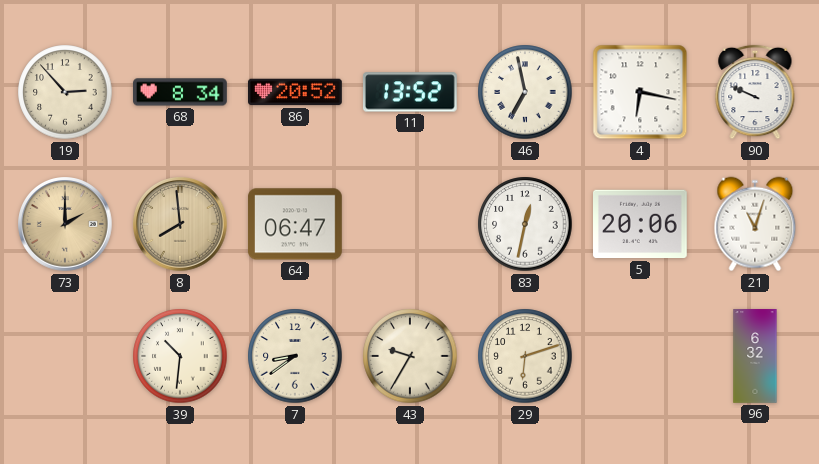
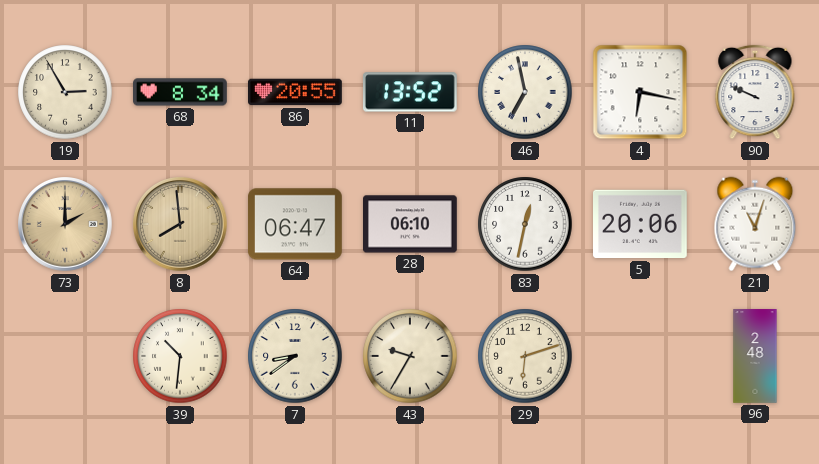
19: 2:53 -> 2:55 (65, 92)
86: 20:52 -> 20:55 (296, 92)
28: none -> 06:10 (411, 224)
96: 6:32 -> 2:48 (755, 356)
